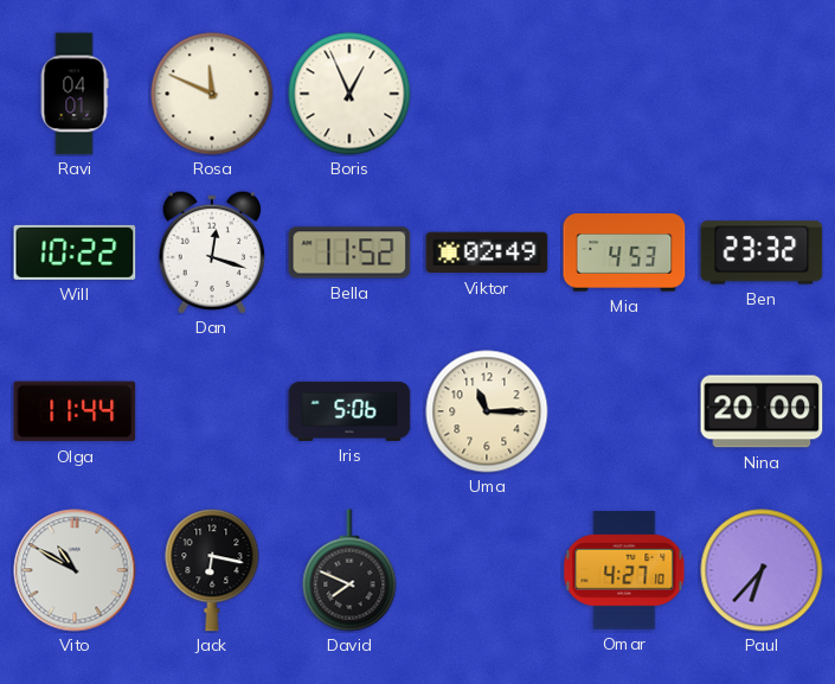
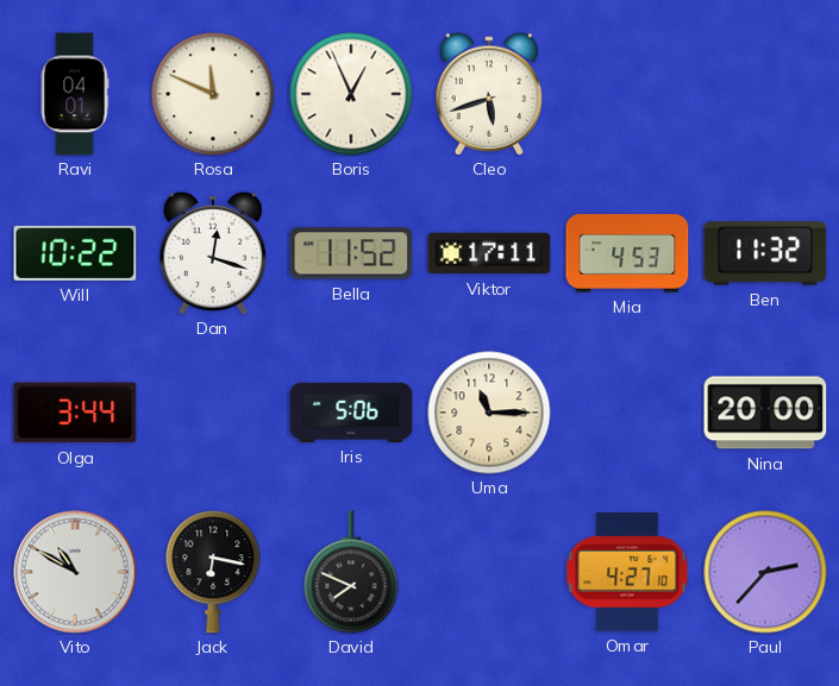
Cleo: none -> 5:42 (488, 94)
Viktor: 02:49 -> 17:11 (489, 253)
Ben: 23:32 -> 11:32 (765, 253)
Olga: 11:44 -> 3:44 (75, 413)
Paul: 6:37 -> 2:37 (765, 572)
